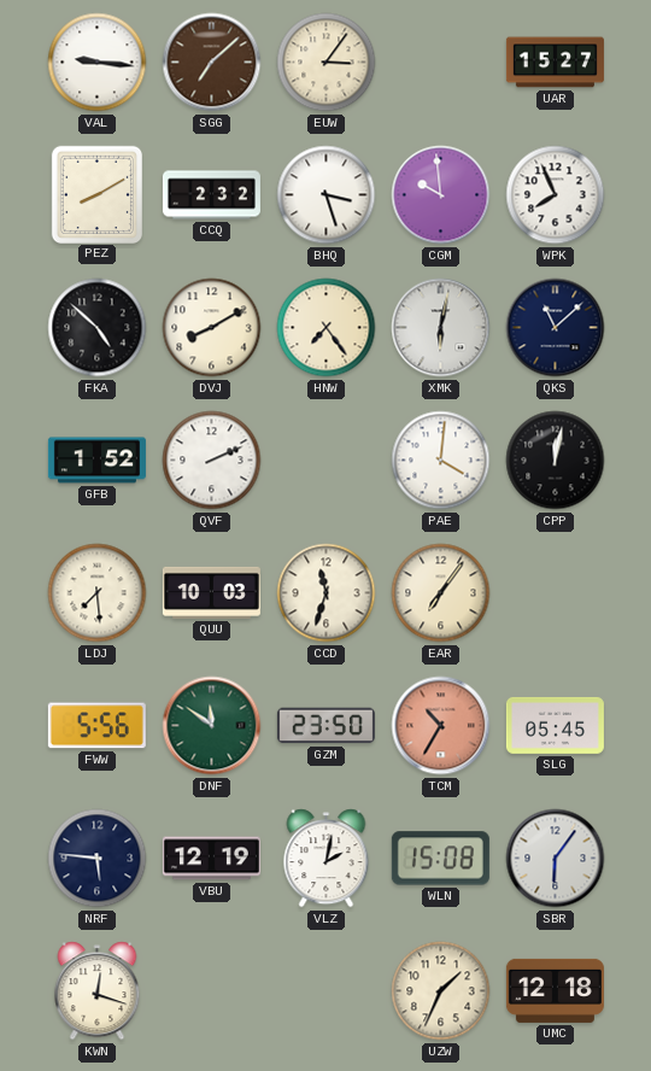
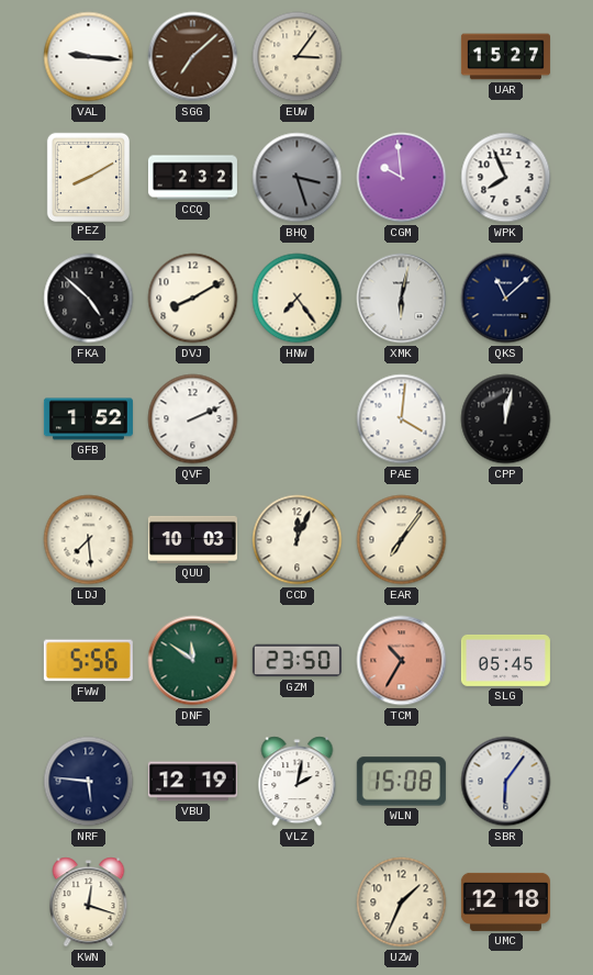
BHQ dial: white -> grey (298, 178)
CCD: 11:33 -> 12:04 (298, 540)
